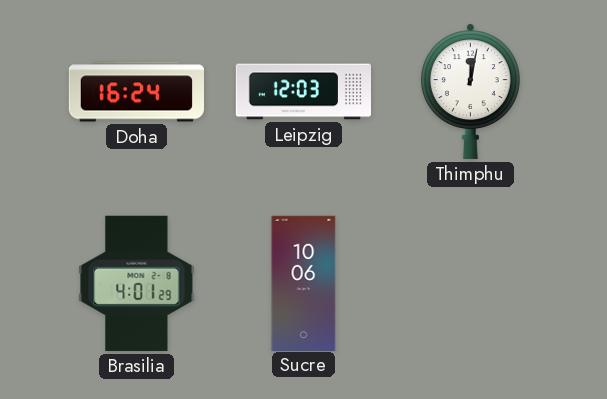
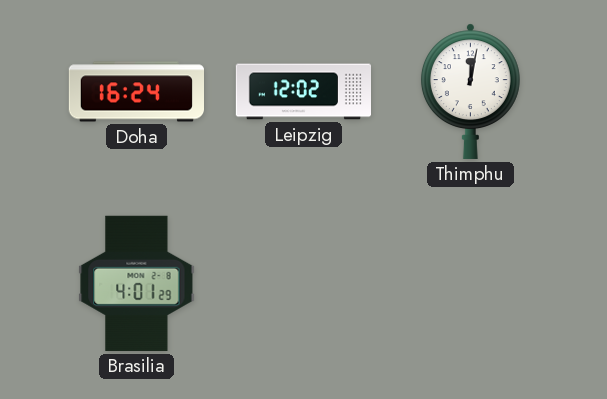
Leipzig: 12:03 -> 12:02 (303, 92)
Sucre: 10:06 -> none (304, 283)
